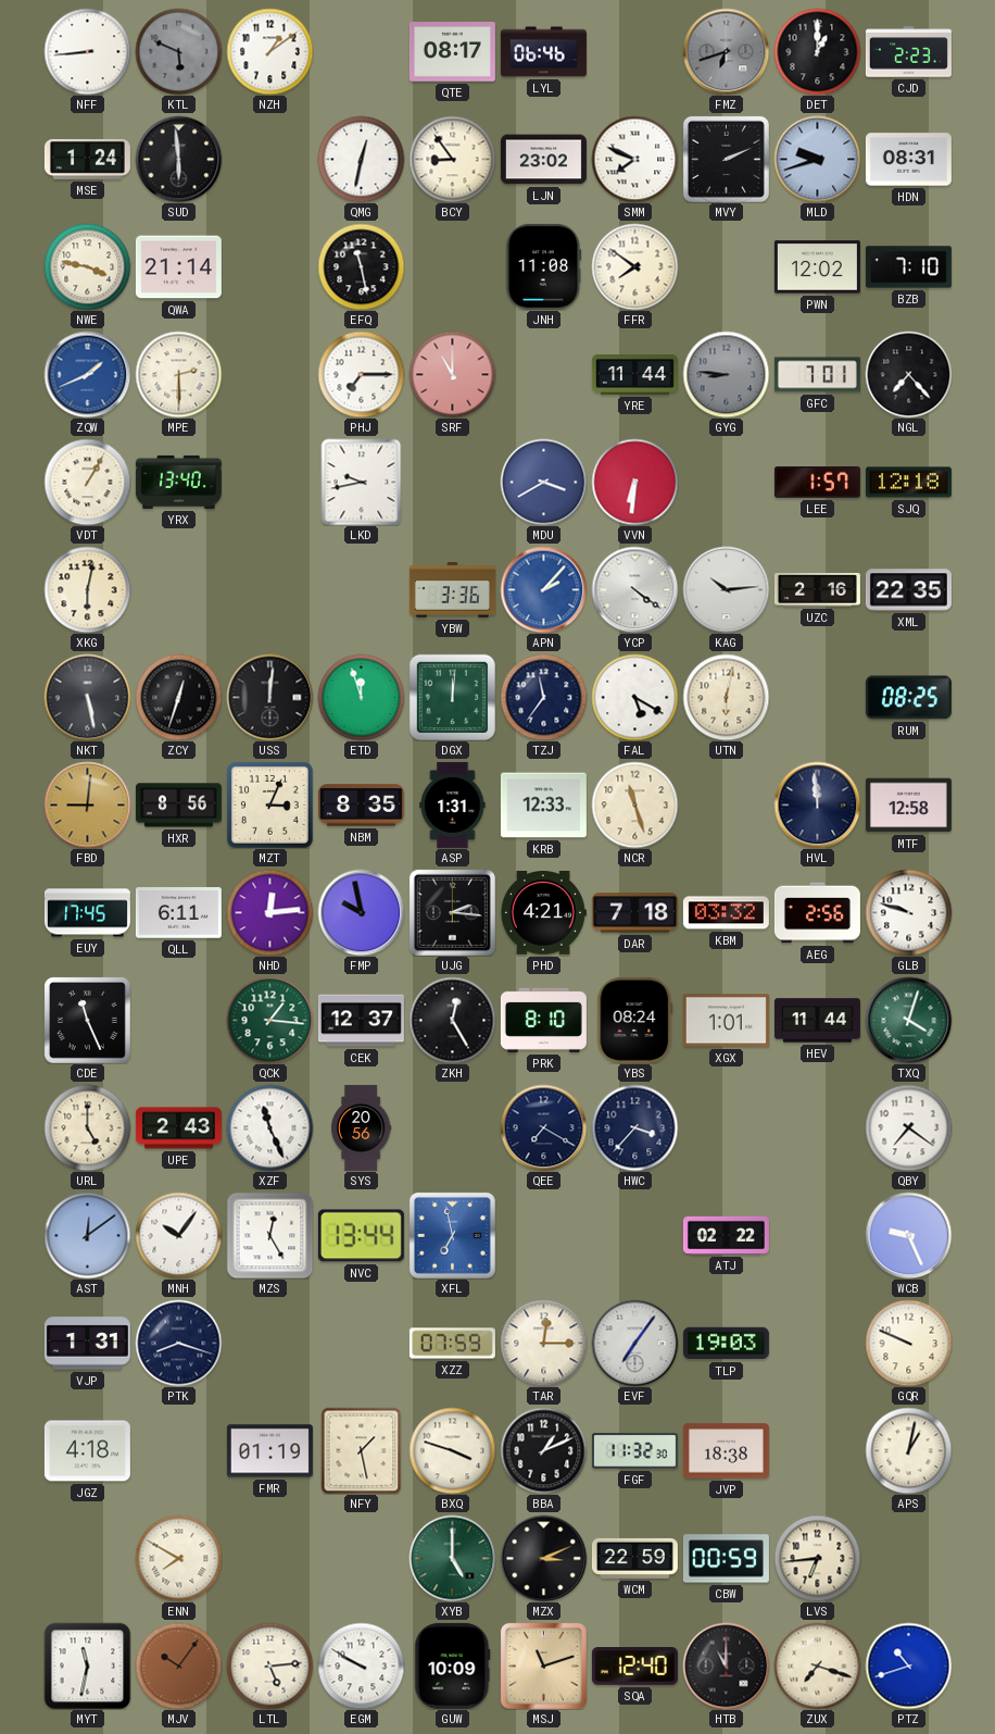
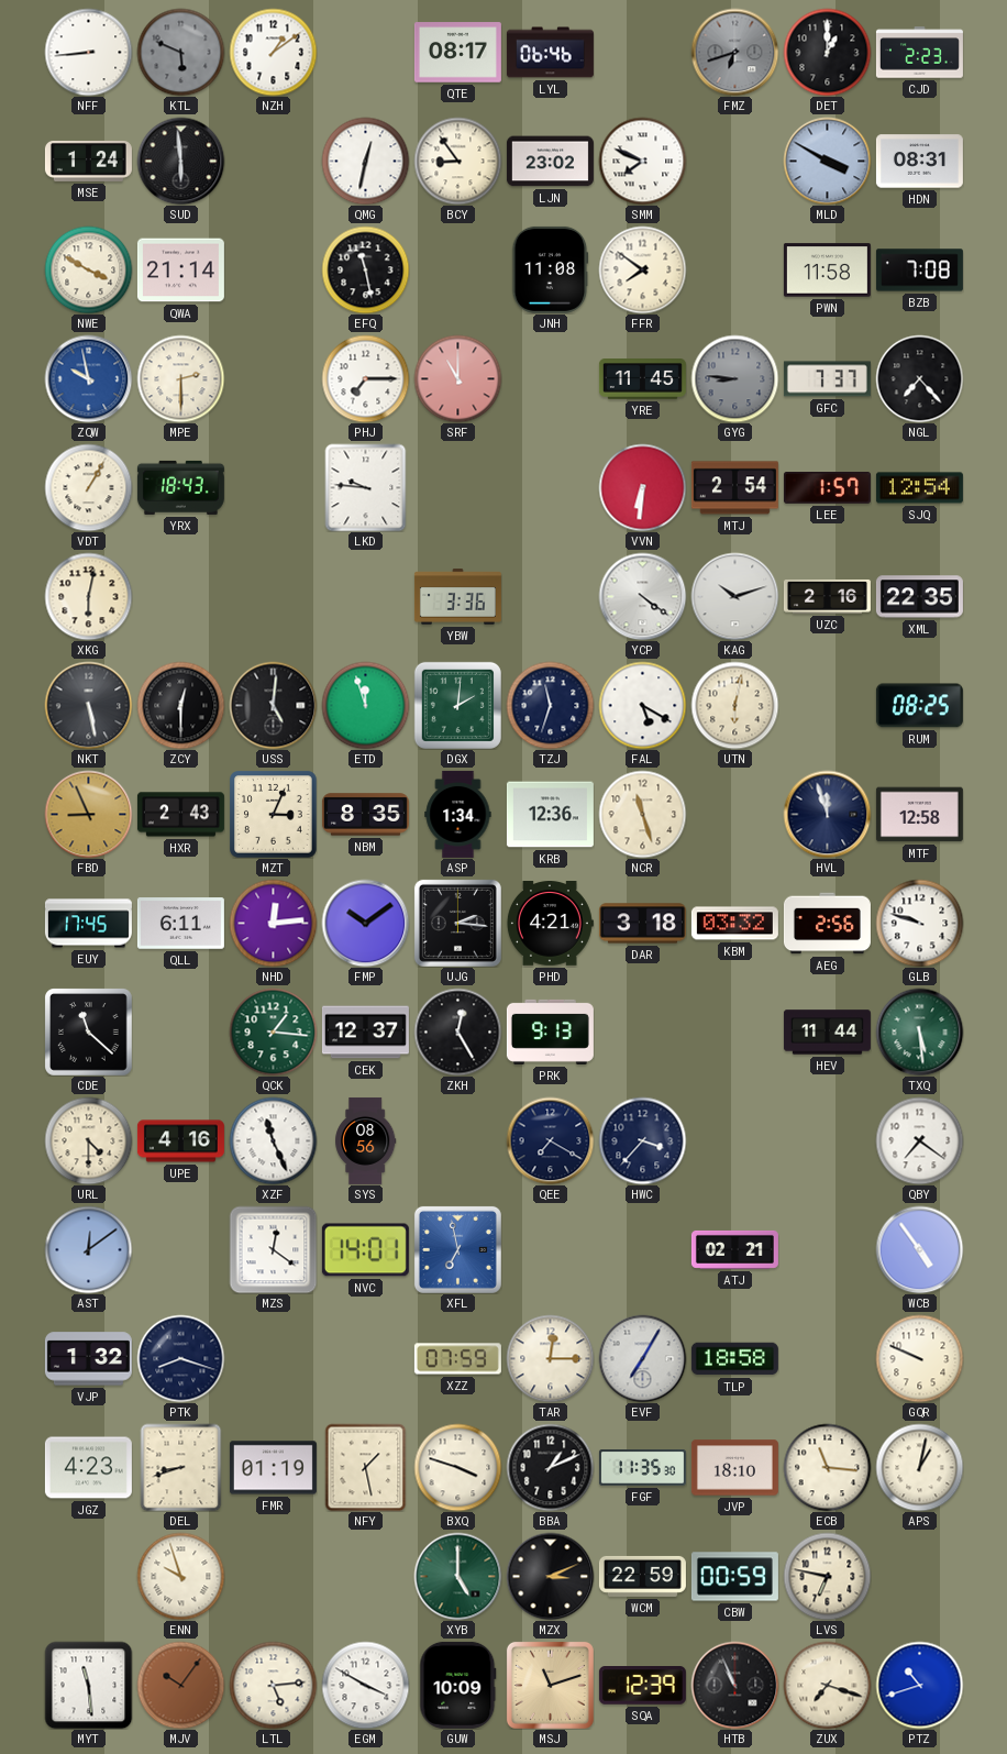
MVY: 2:11 -> none (726, 159)
MLD: 9:42 -> 3:50 (827, 161)
NWE: 3:47 -> 3:50 (88, 269)
PWN: 12:02 -> 11:58 (827, 271)
BZB: 7:10 -> 7:08 (919, 271)
ZQW: 1:41 -> 9:58 (88, 378)
YRE: 11:44 -> 11:45 (642, 379)
GFC: 7:01 -> 7:37 (827, 379)
YRX: 13:40 -> 18:43 (180, 487)
LKD: 9:43 -> 9:46 (366, 487)
MDU: 3:40 -> none (543, 482)
MTJ: none -> 2:54 (734, 488)
SJQ: 12:18 -> 12:54 (919, 488)
APN: 2:07 -> none (543, 589)
KAG: 10:14 -> 10:12 (734, 596)
ZCY: 12:33 -> 12:30 (180, 705)
USS: 12:01 -> 5:01 (273, 705)
DGX: 12:01 -> 2:01 (457, 705)
TZJ: 11:36 -> 11:33 (550, 705)
FBD: 9:01 -> 8:56 (88, 814)
HXR: 8:56 -> 2:43 (180, 815)
ASP: 1:31 -> 1:34 (458, 814)
KRB: 12:33 -> 12:36 (550, 815)
HVL: 11:59 -> 11:57 (827, 814)
FMP: 9:58 -> 10:09 (365, 923)
DAR: 7:18 -> 3:18 (642, 924)
CDE: 11:26 -> 11:22 (89, 1033)
PRK: 8:10 -> 9:13 (550, 1032)
YBS: 08:24 -> none (635, 1020)
XGX: 1:01 -> none (726, 1021)
TXQ: 4:03 -> 5:29 (919, 1032)
URL: 5:00 -> 4:30 (88, 1140)
UPE: 2:43 -> 4:16 (180, 1141)
SYS: 20:56 -> 08:56 (366, 1140)
MNH: 10:06 -> none (178, 1235)
MZS: 12:25 -> 12:21 (273, 1249)
NVC: 13:44 -> 14:01 (365, 1250)
ATJ: 02:22 -> 02:21 (734, 1249)
WCB: 9:26 -> 4:54 (919, 1249)
VJP: 1:31 -> 1:32 (88, 1359)
EVF: 7:06 -> 7:05 (642, 1358)
TLP: 19:03 -> 18:58 (734, 1359)
JGZ: 4:18 -> 4:23 (88, 1468)
DEL: none -> 8:42 (181, 1467)
FGF: 11:32 -> 11:35 (642, 1468)
JVP: 18:38 -> 18:10 (734, 1468)
ECB: none -> 11:16 (827, 1467)
ENN: 7:50 -> 9:57 (180, 1576)
LVS: 6:44 -> 6:47 (827, 1576)
MYT: 11:32 -> 11:29 (88, 1685)
EGM: 9:50 -> 3:50 (365, 1685)
SQA: 12:40 -> 12:39 (642, 1686)
HTB: 11:00 -> 10:56 (734, 1685)
